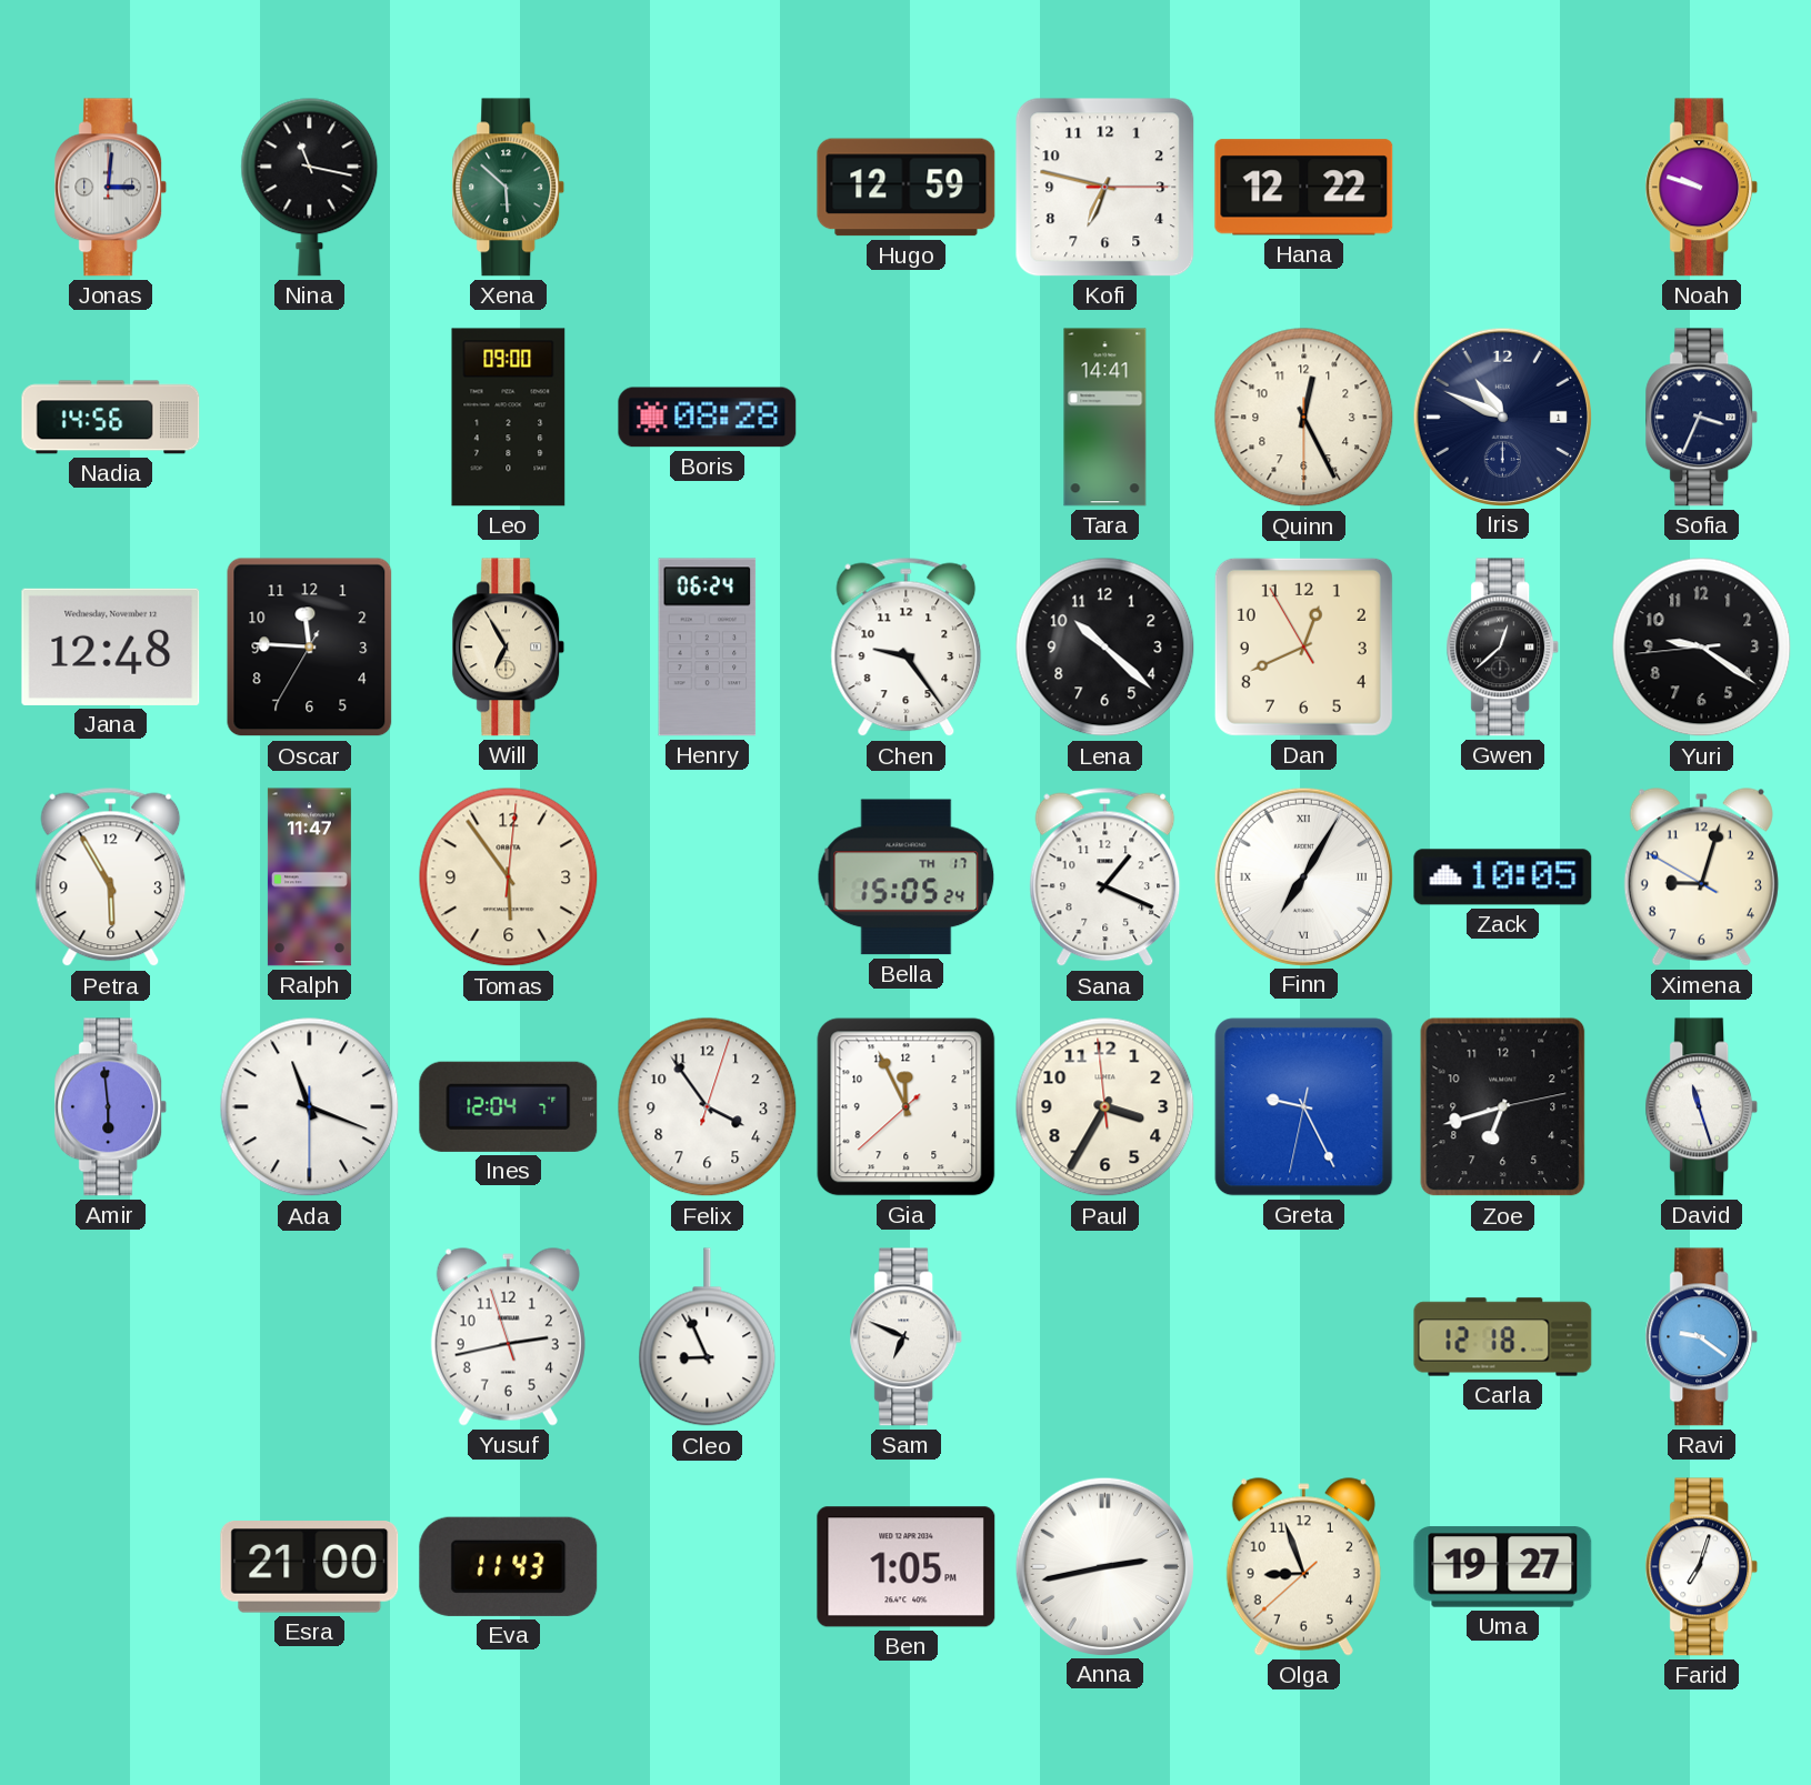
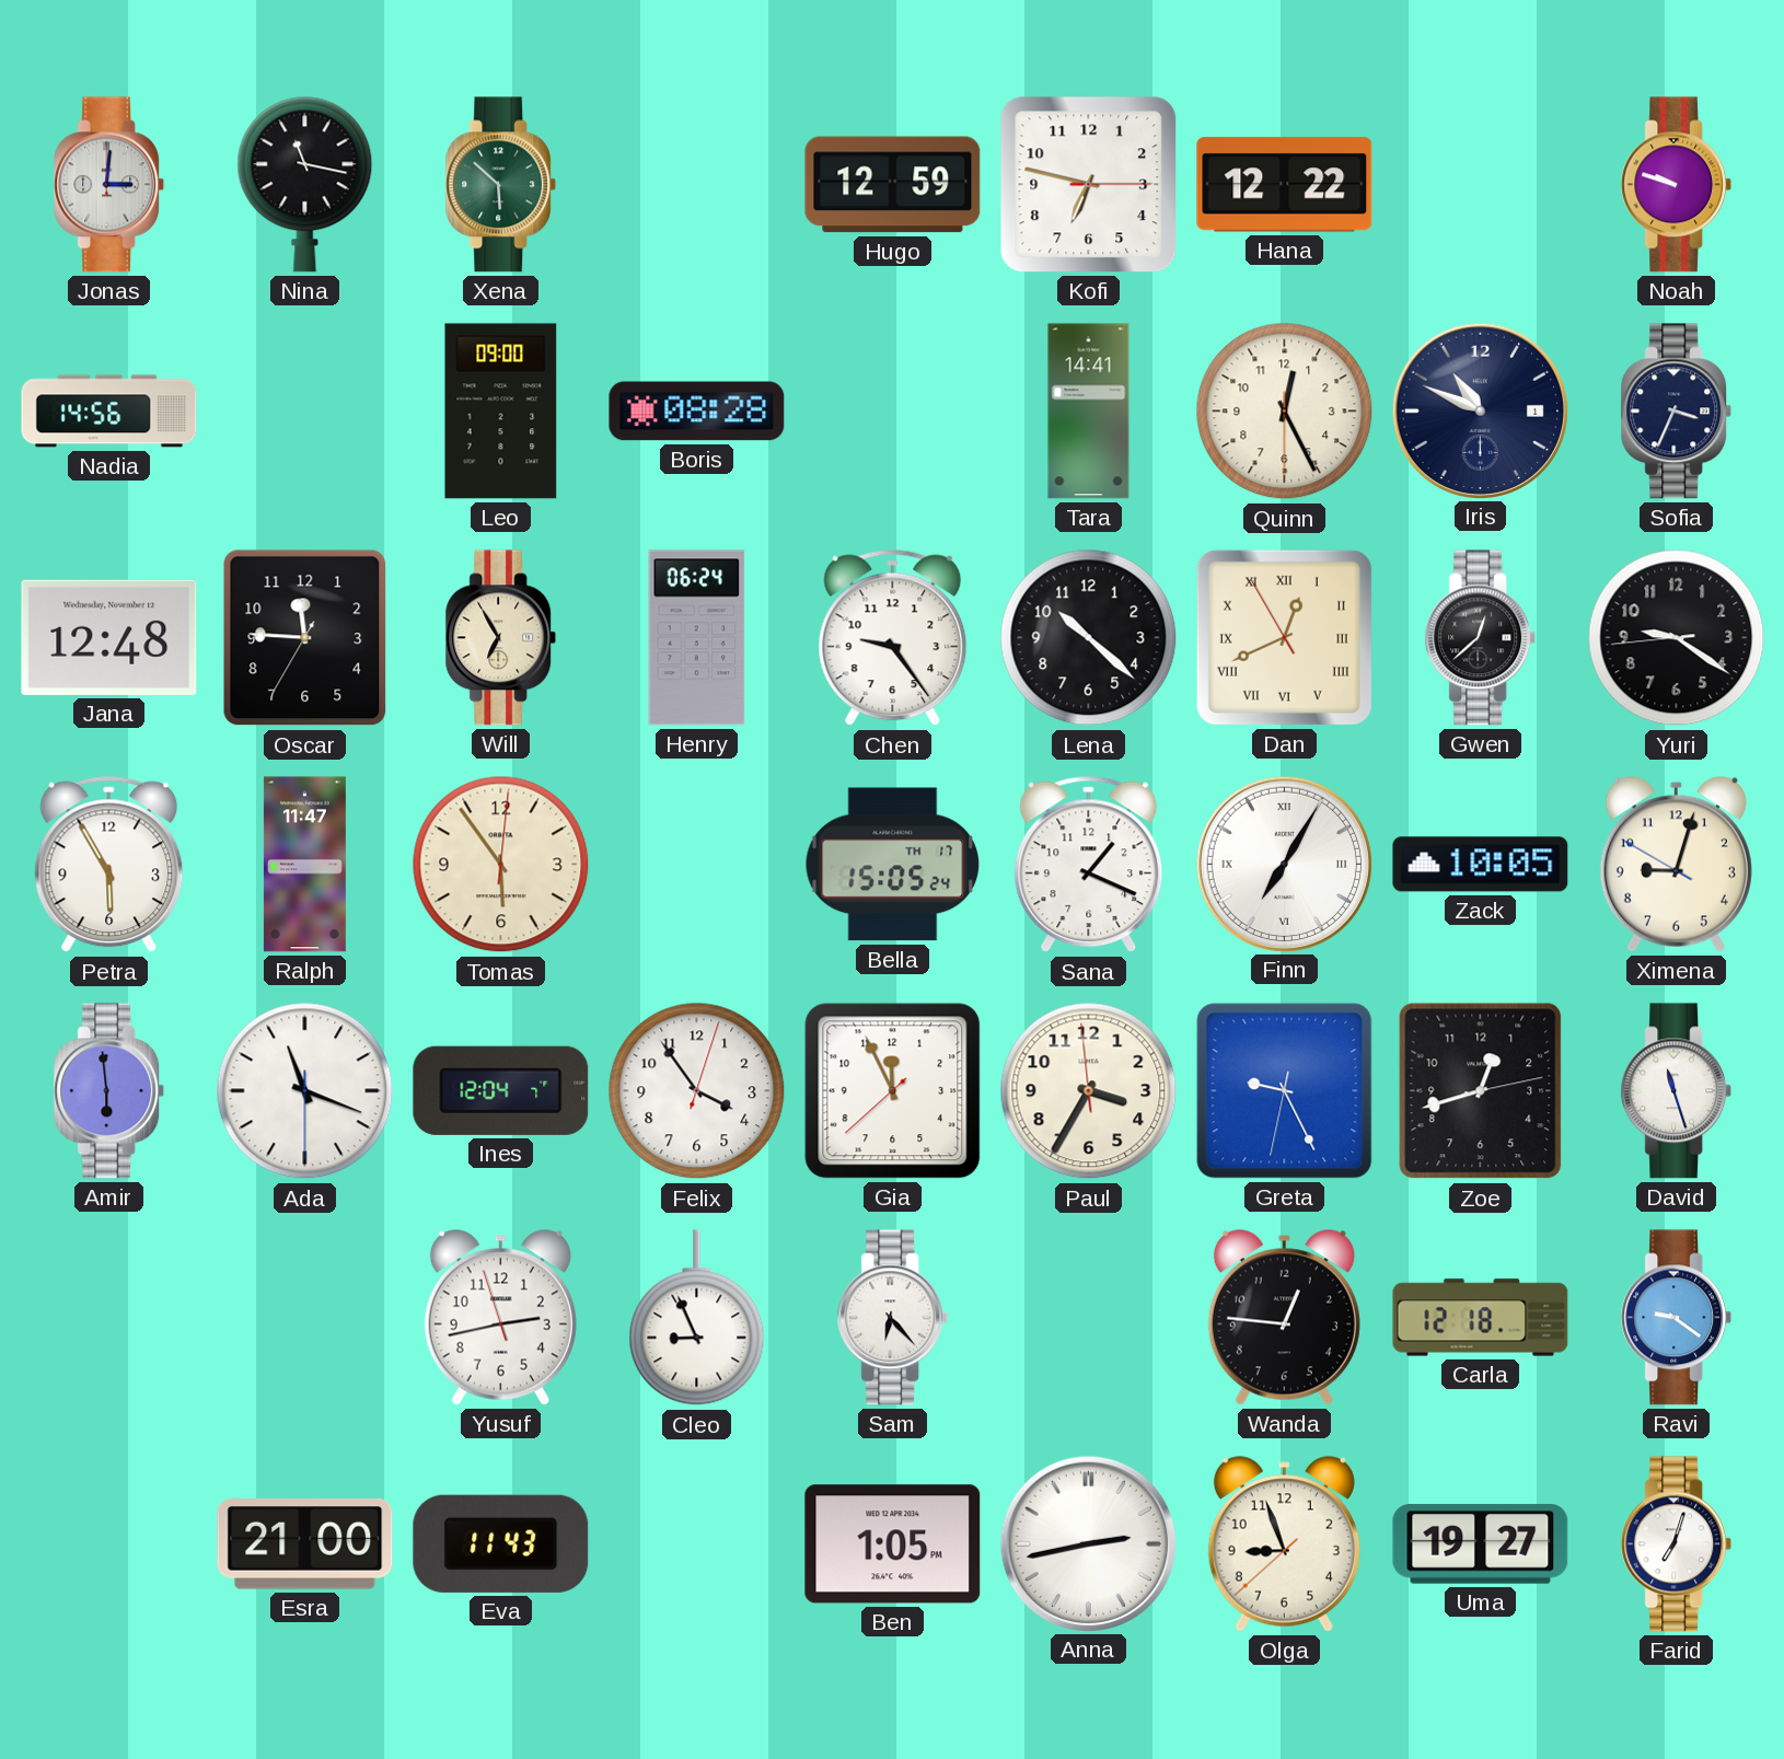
Dan numerals: Arabic -> Roman (1284, 637)
Zoe: 6:42 -> 12:42 (1481, 1091)
Sam: 6:49 -> 6:23 (893, 1318)
Wanda: none -> 12:46 (1284, 1318)
